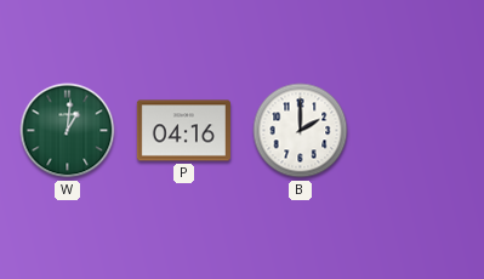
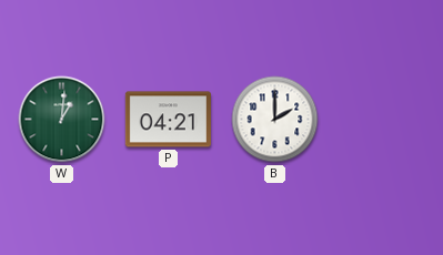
P: 04:16 -> 04:21 (168, 120)
